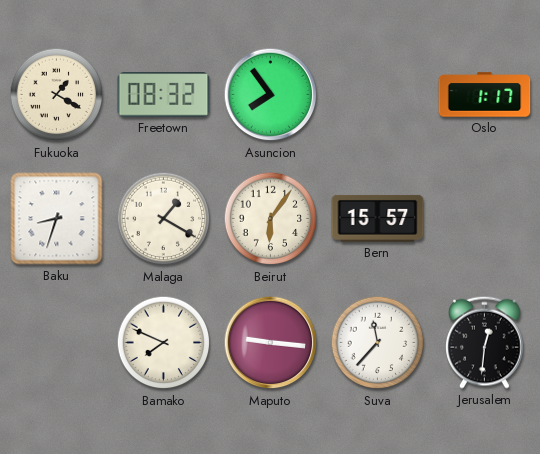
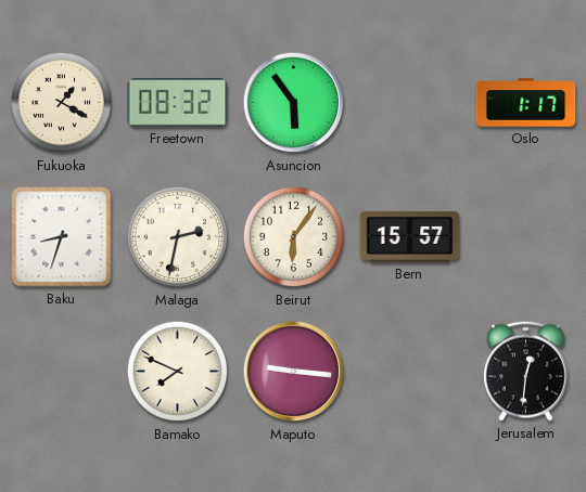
Asuncion: 7:54 -> 5:54 (294, 103)
Malaga: 1:20 -> 2:32 (178, 237)
Suva: 11:37 -> none (378, 343)
